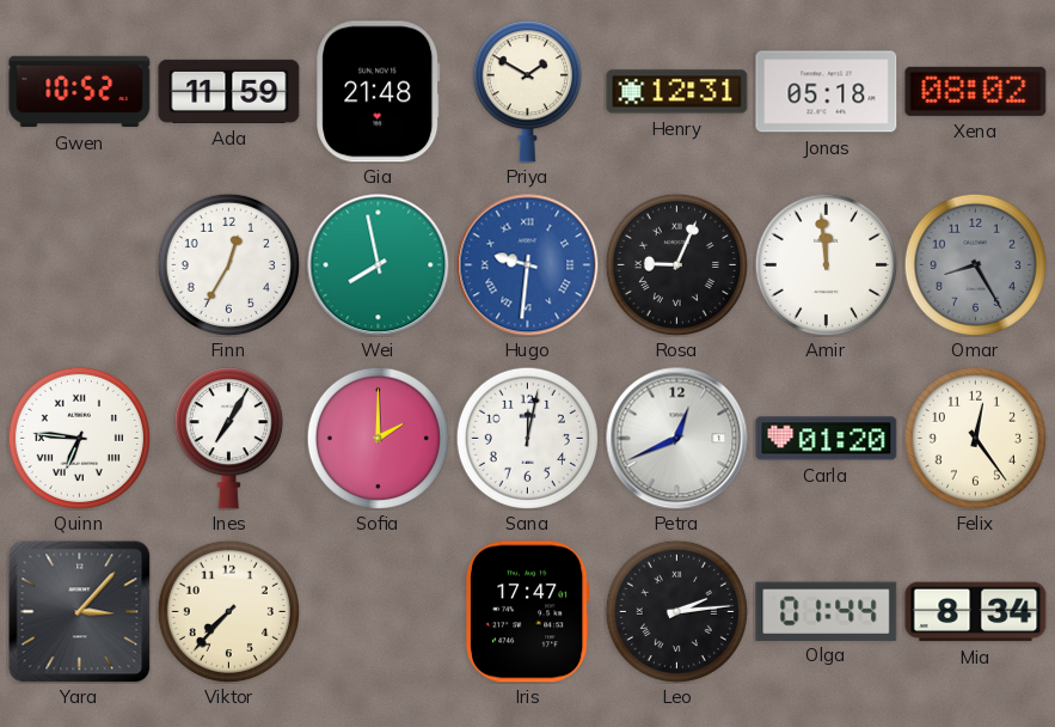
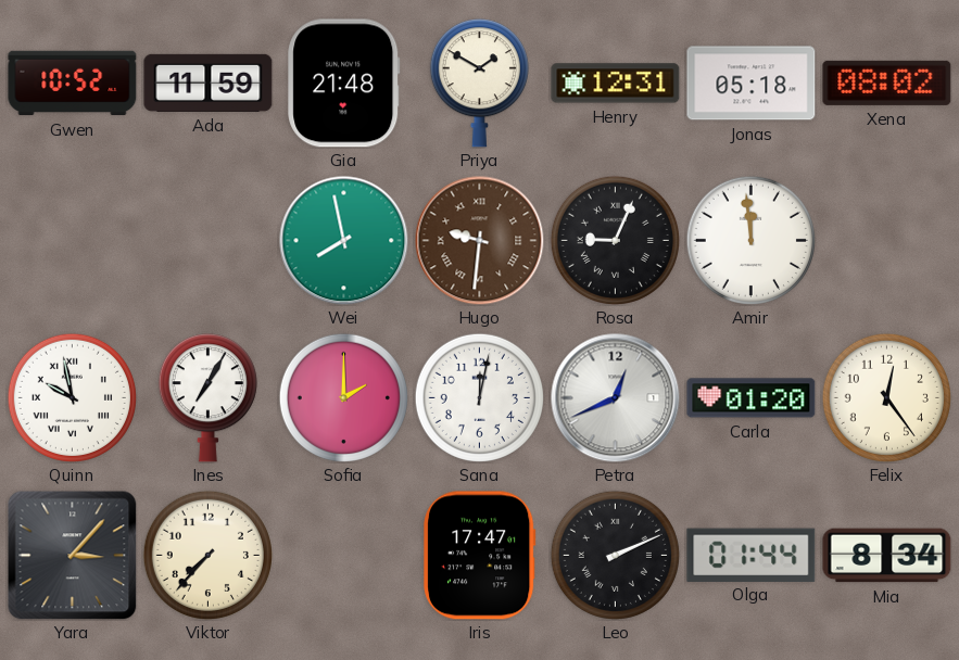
Finn: 12:35 -> none (228, 264)
Hugo dial: blue -> brown (480, 241)
Omar: 8:25 -> none (975, 264)
Quinn: 6:46 -> 9:58 (72, 397)
Leo: 2:14 -> 2:11 (615, 555)
